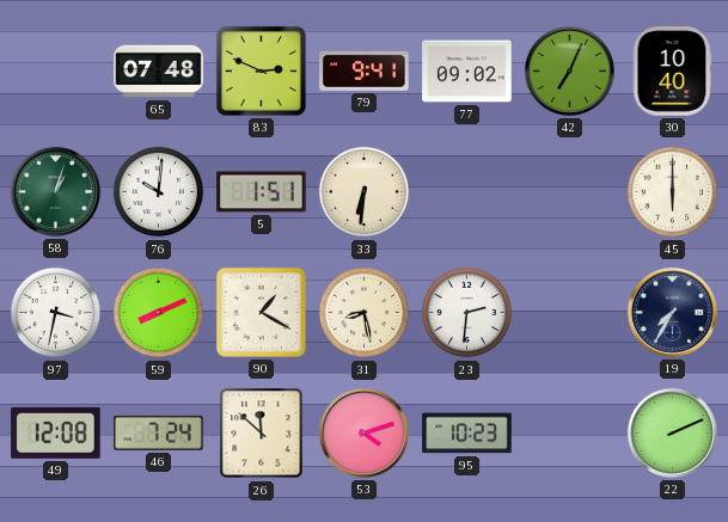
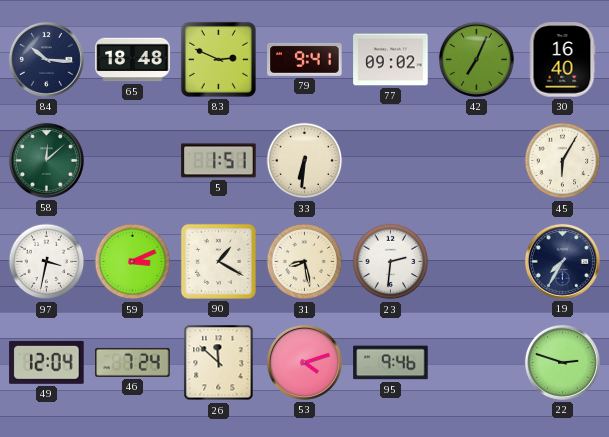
84: none -> 10:16 (46, 59)
65: 07:48 -> 18:48 (133, 60)
30: 10:40 -> 16:40 (562, 60)
58: 1:03 -> 12:08 (46, 160)
76: 10:01 -> none (159, 192)
45: 6:00 -> 6:05 (563, 161)
59: 8:11 -> 3:11 (133, 262)
49: 12:08 -> 12:04 (47, 362)
95: 10:23 -> 9:46 (391, 363)
22: 2:11 -> 2:48 (562, 362)
